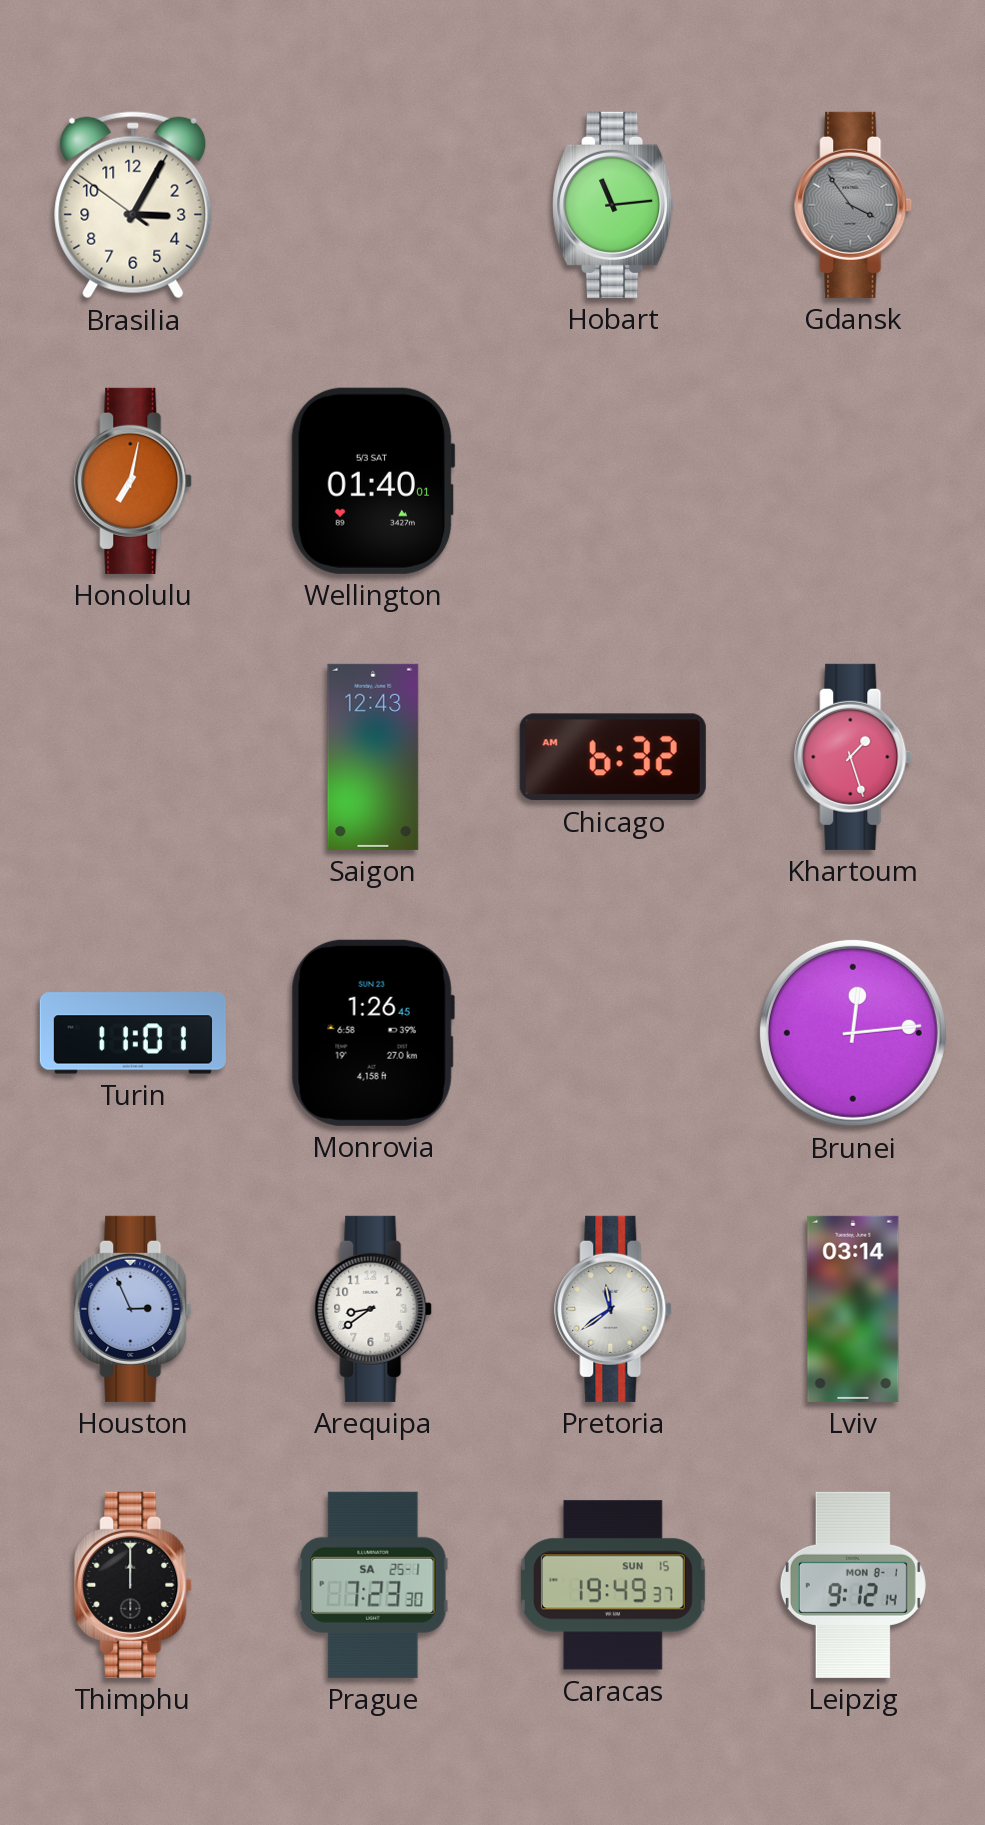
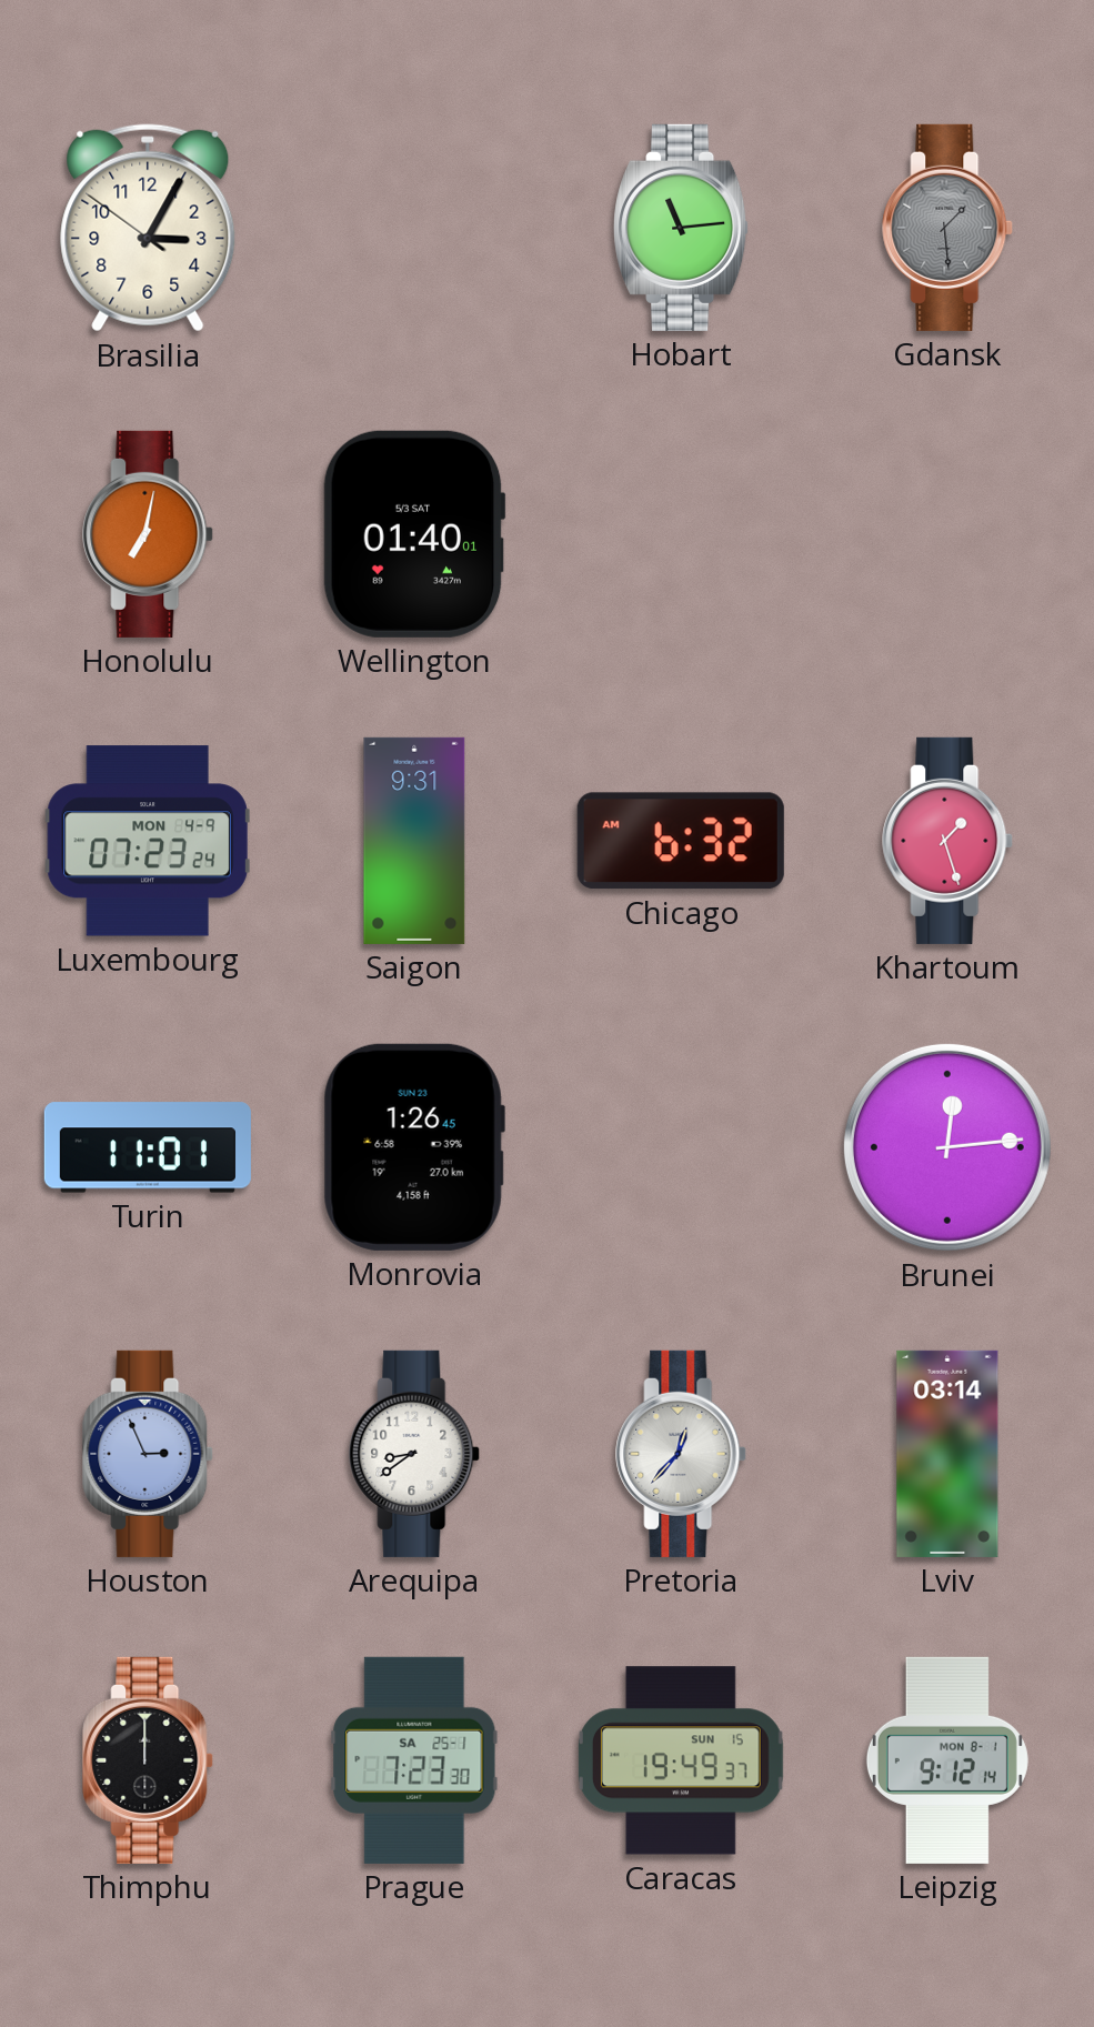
Gdansk: 3:54 -> 1:29 (949, 228)
Luxembourg: none -> 07:23 (148, 841)
Saigon: 12:43 -> 9:31 (414, 841)
Pretoria: 11:39 -> 12:37 (682, 1454)
